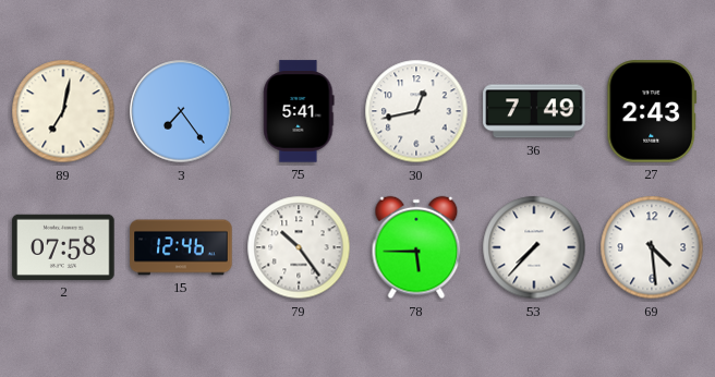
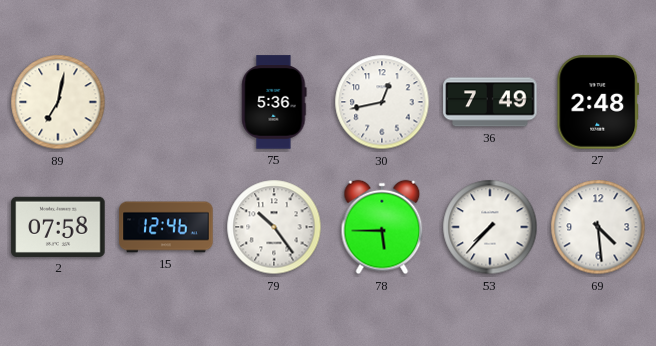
3: 7:24 -> none (181, 111)
75: 5:41 -> 5:36 (274, 102)
27: 2:43 -> 2:48 (598, 102)
